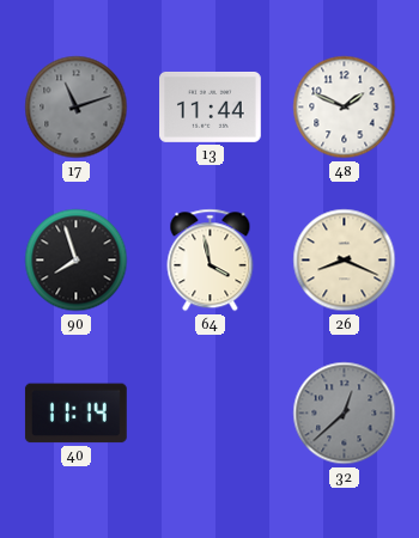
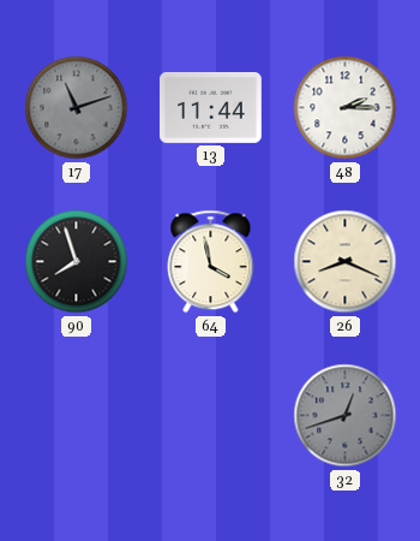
48: 1:49 -> 2:15 (346, 108)
40: 11:14 -> none (75, 414)
32: 12:38 -> 12:42 (346, 416)
